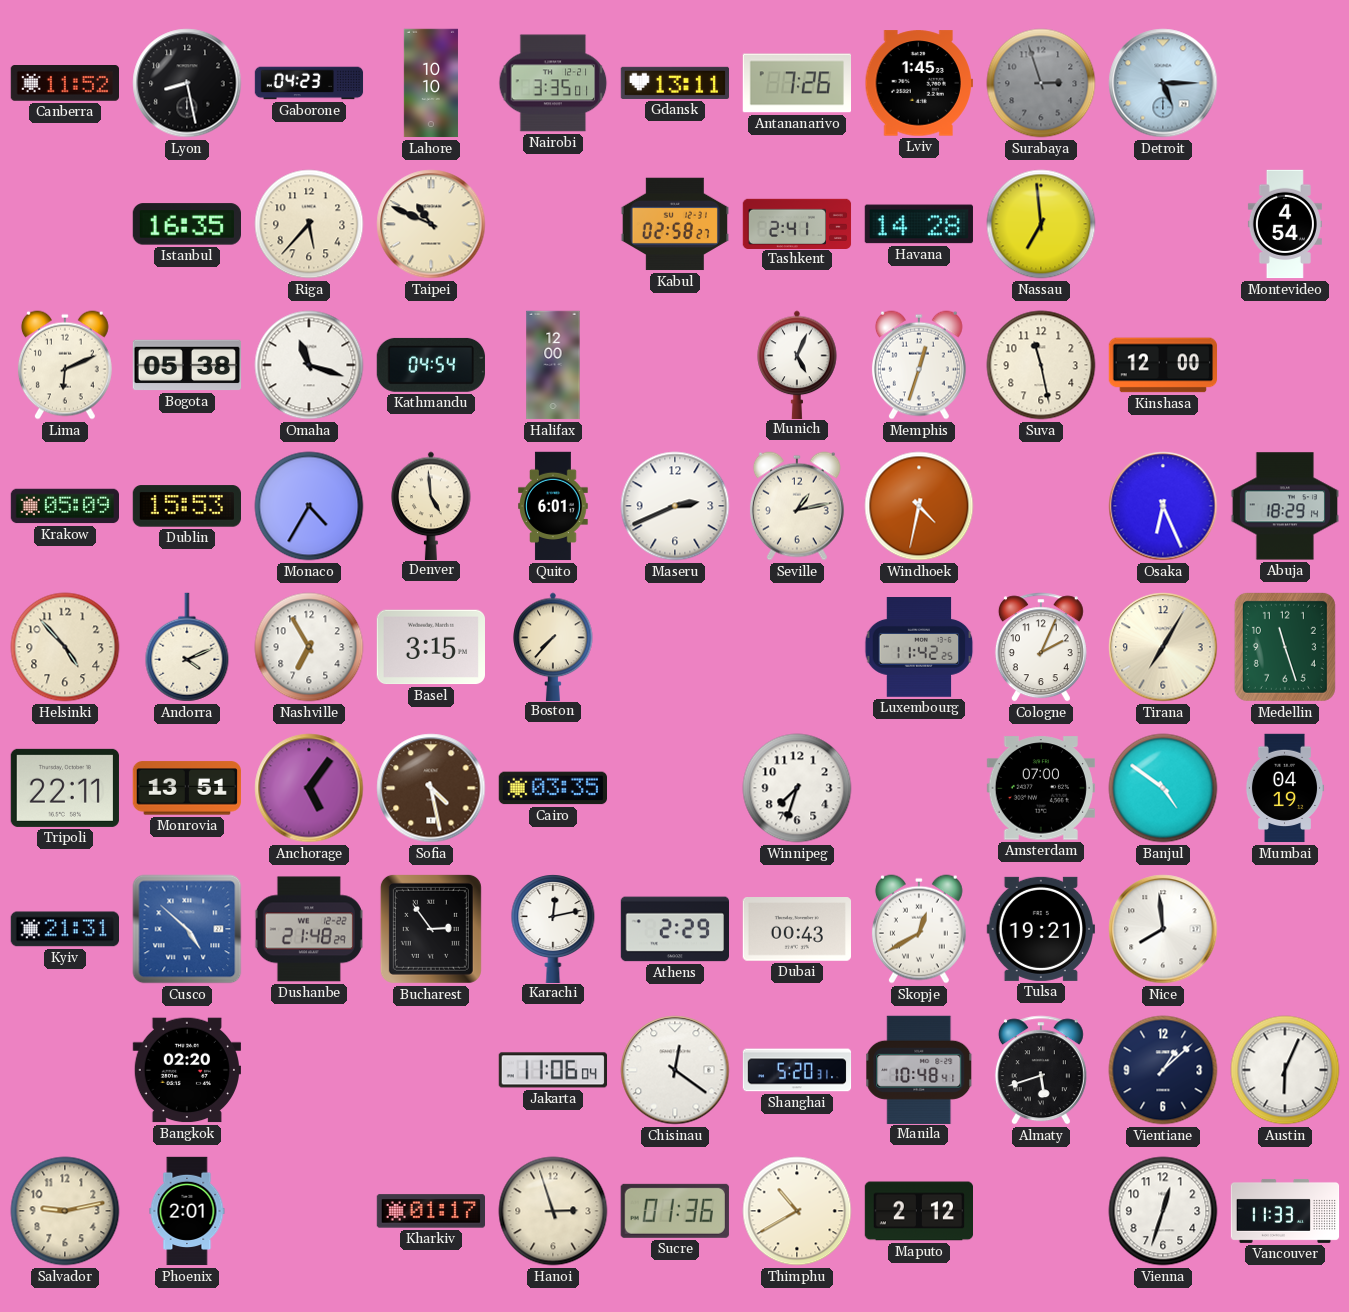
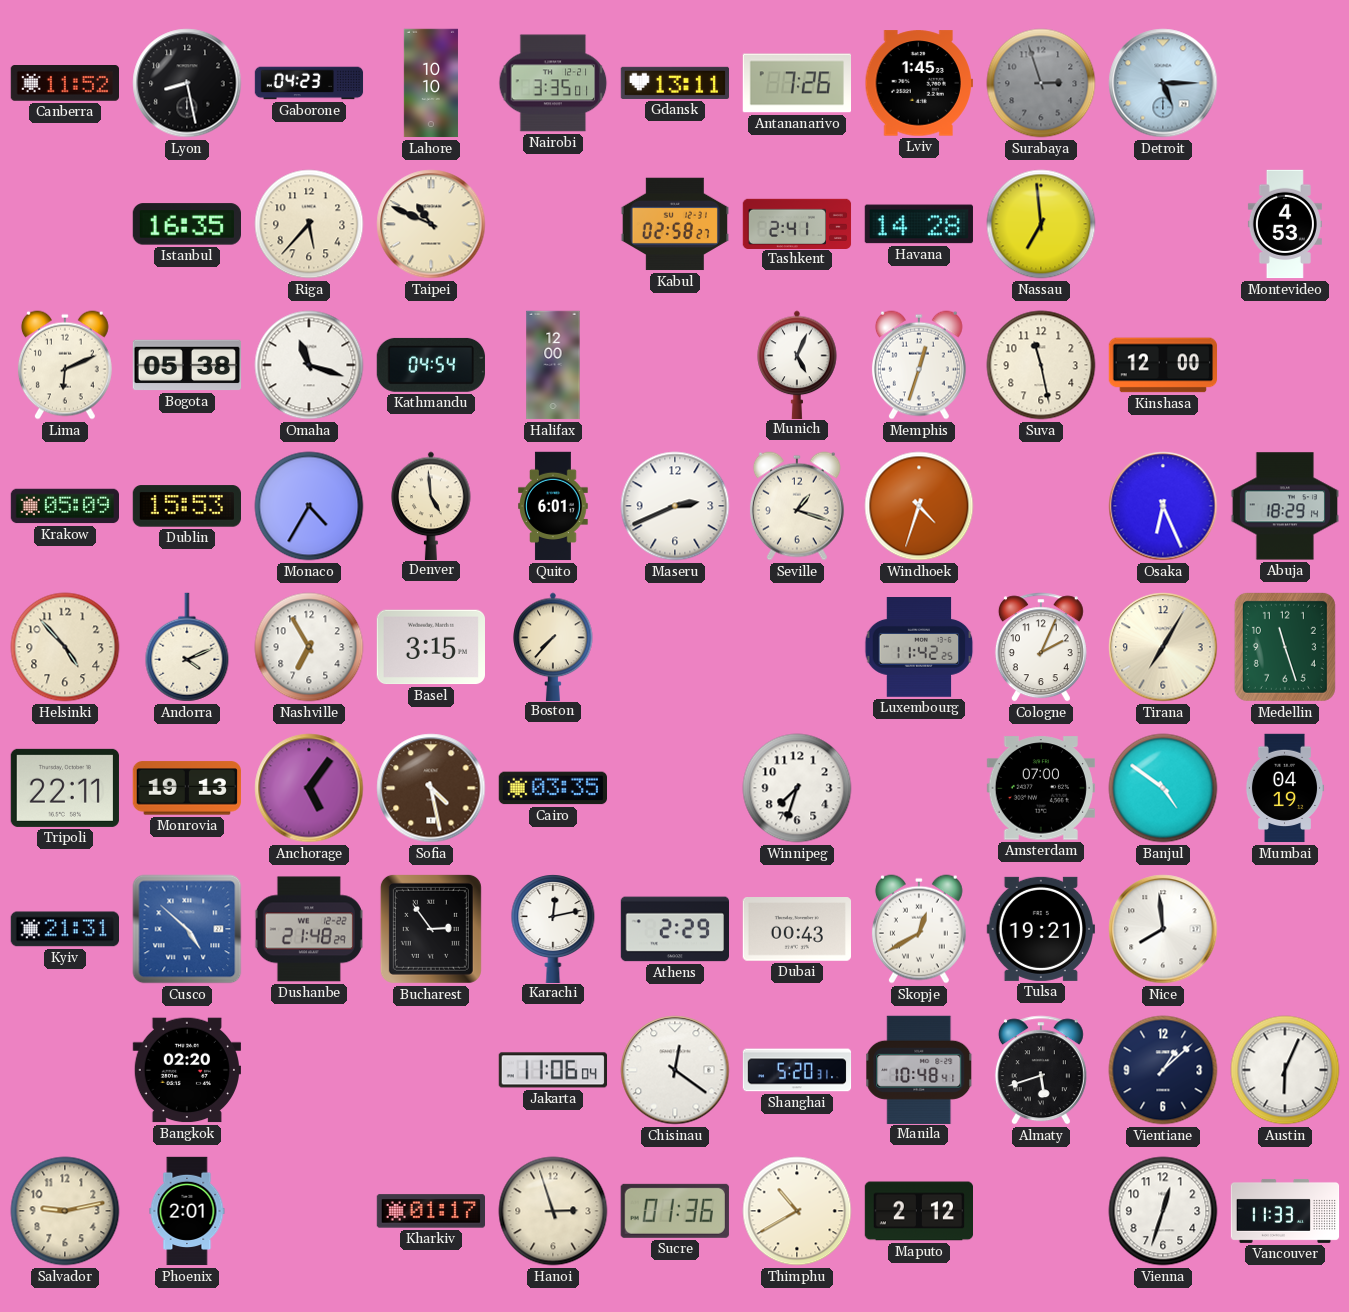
Montevideo: 4:54 -> 4:53 (1285, 224)
Seville: 1:13 -> 1:18 (797, 506)
Windhoek: 4:32 -> 4:33 (919, 506)
Monrovia: 13:51 -> 19:13 (187, 788)
